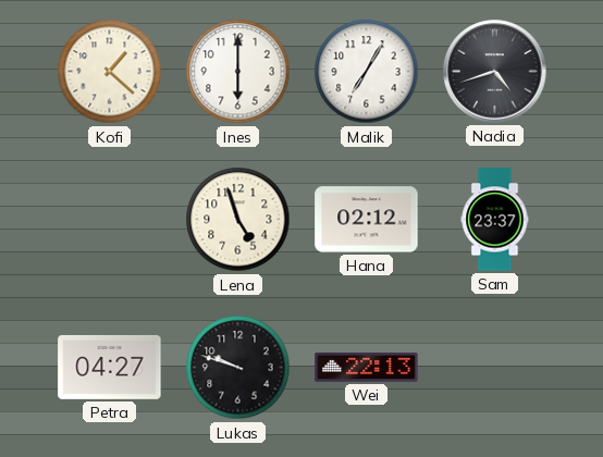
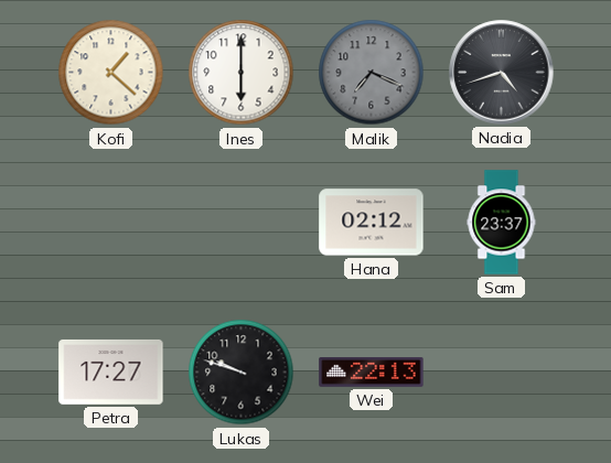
Malik: 7:05 -> 7:19 (372, 73)
Malik dial: white -> grey (372, 73)
Lena: 4:57 -> none (238, 220)
Petra: 04:27 -> 17:27 (111, 372)
